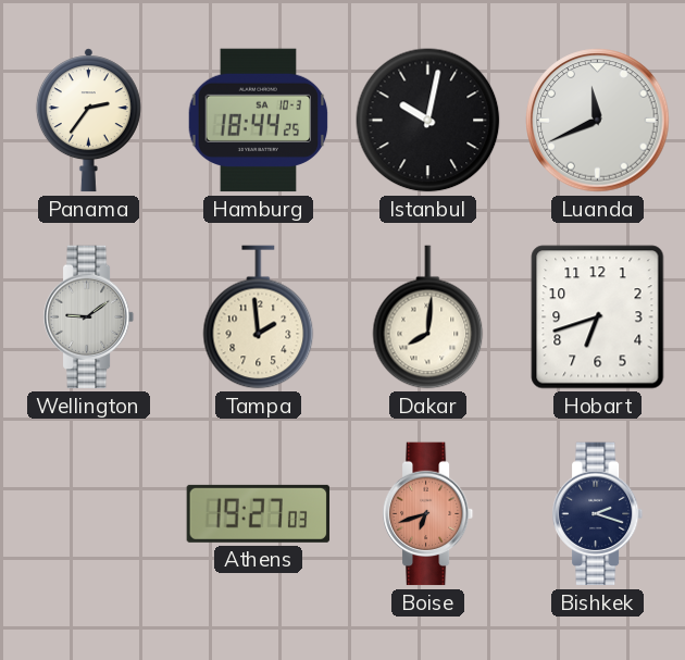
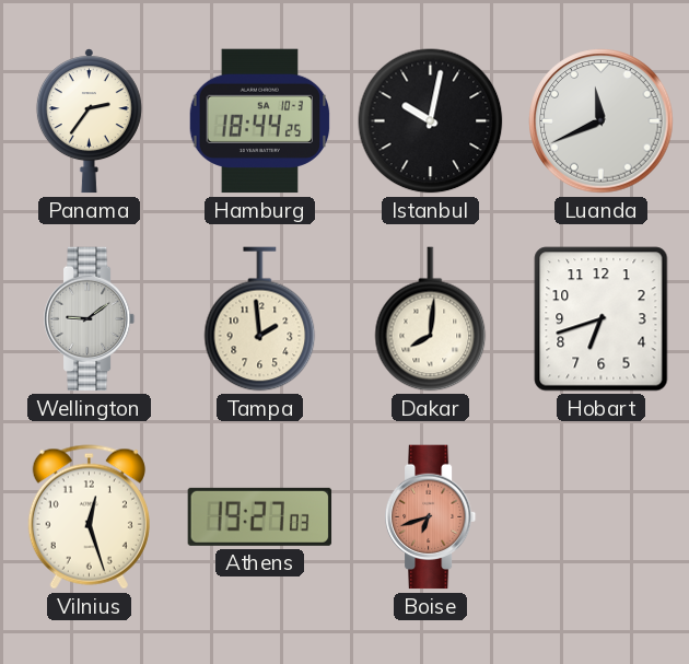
Vilnius: none -> 12:27 (89, 517)
Bishkek: 2:18 -> none (598, 514)
